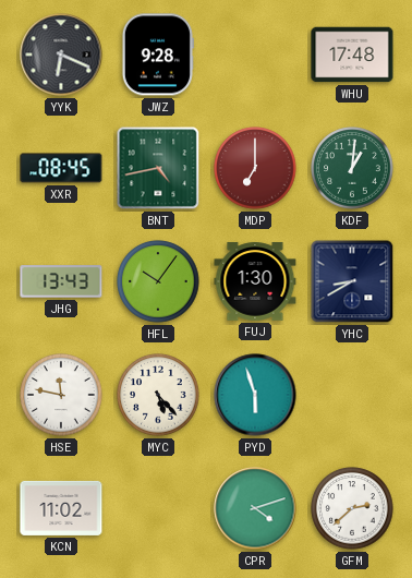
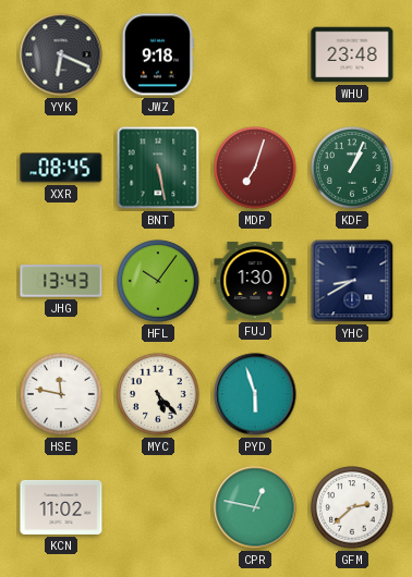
JWZ: 9:28 -> 9:18 (157, 54)
WHU: 17:48 -> 23:48 (352, 54)
BNT: 4:43 -> 5:28 (158, 168)
MDP: 7:00 -> 7:03 (255, 168)
KDF: 1:01 -> 1:04 (352, 168)
CPR: 4:12 -> 12:47 (255, 507)
